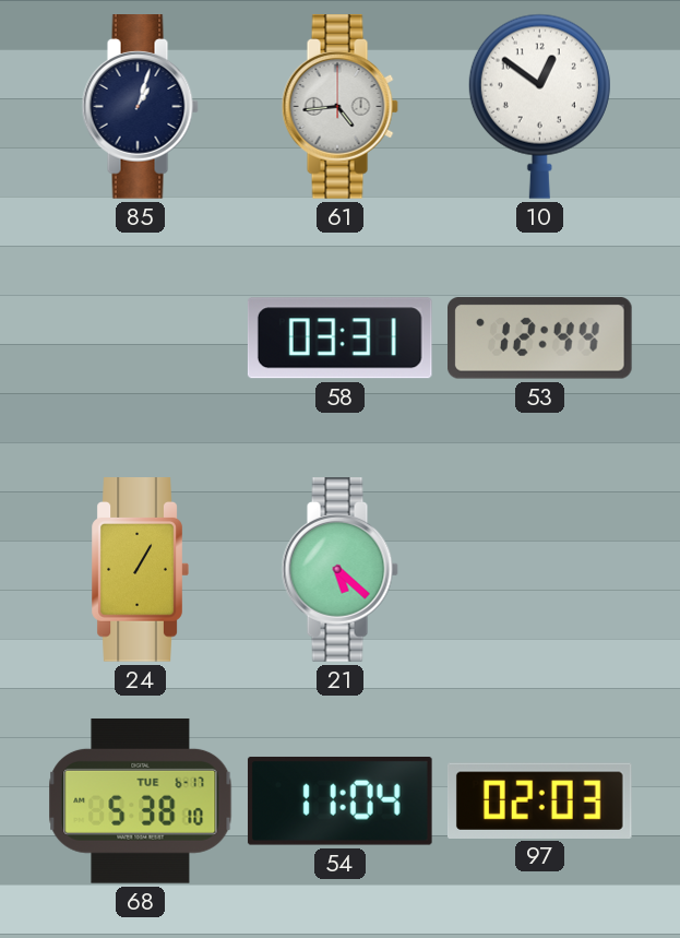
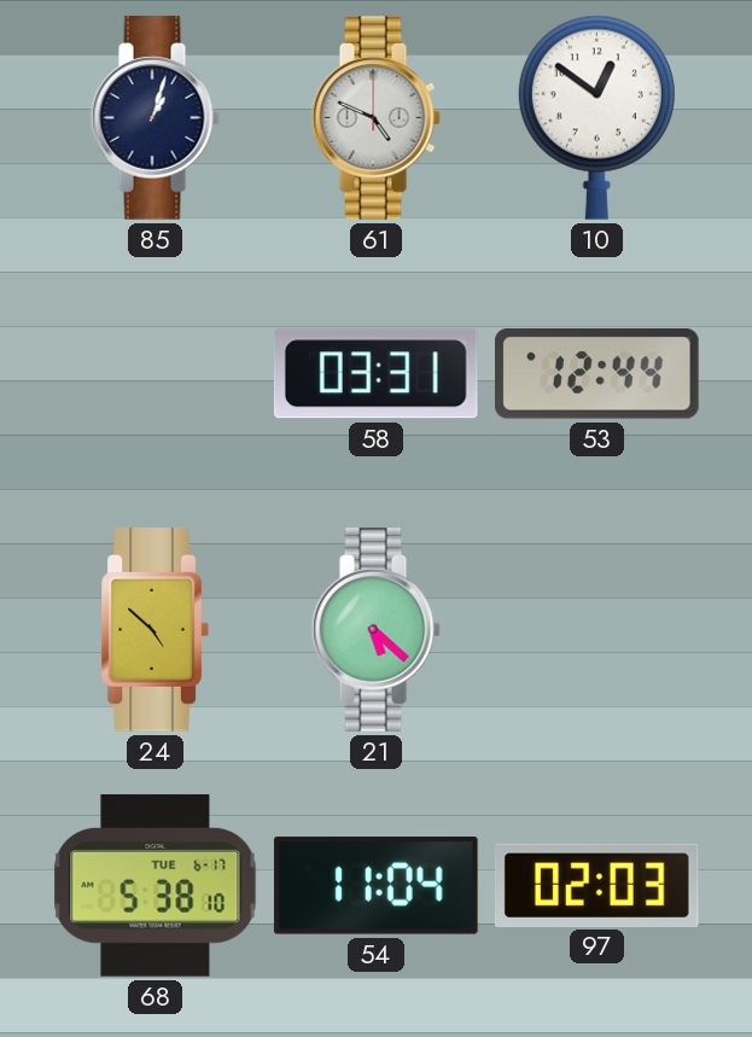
61: 4:44 -> 4:49 (375, 118)
24: 1:05 -> 4:52 (155, 630)
